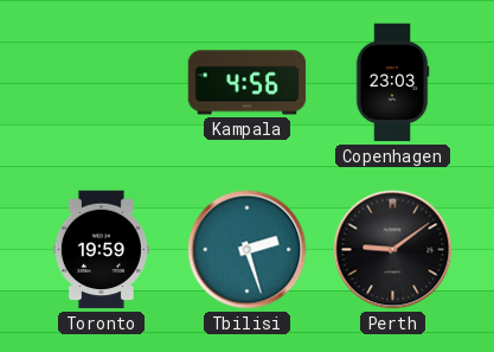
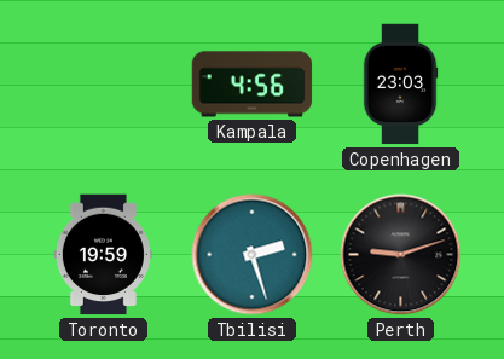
Perth: 9:09 -> 9:12 (401, 255)
